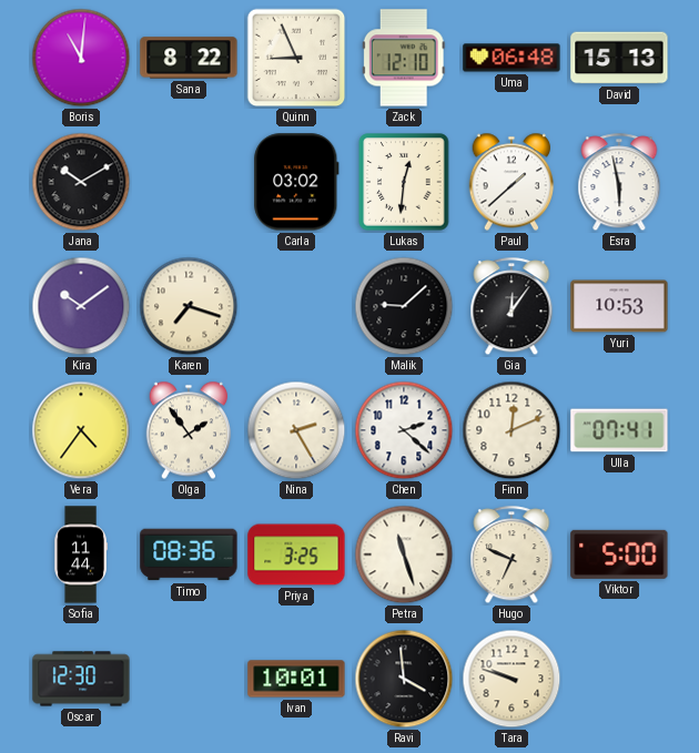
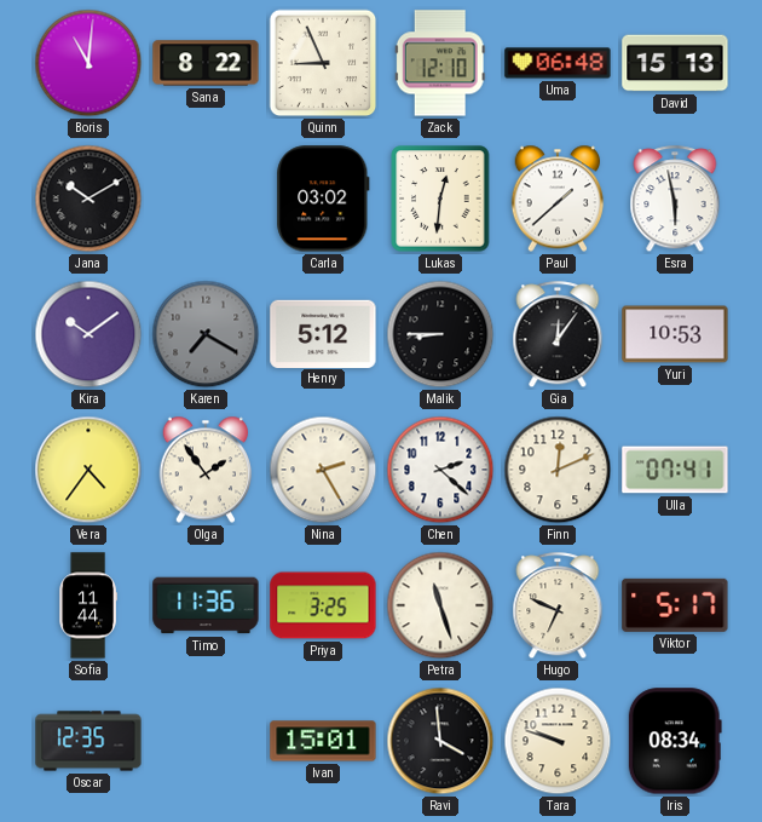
Karen: 7:18 -> 7:20 (206, 334)
Karen dial: cream -> grey (206, 334)
Henry: none -> 5:12 (323, 333)
Malik: 9:08 -> 8:45 (440, 334)
Timo: 08:36 -> 11:36 (206, 605)
Viktor: 5:00 -> 5:17 (675, 605)
Oscar: 12:30 -> 12:35 (88, 741)
Ivan: 10:01 -> 15:01 (323, 741)
Iris: none -> 08:34 (675, 741)
